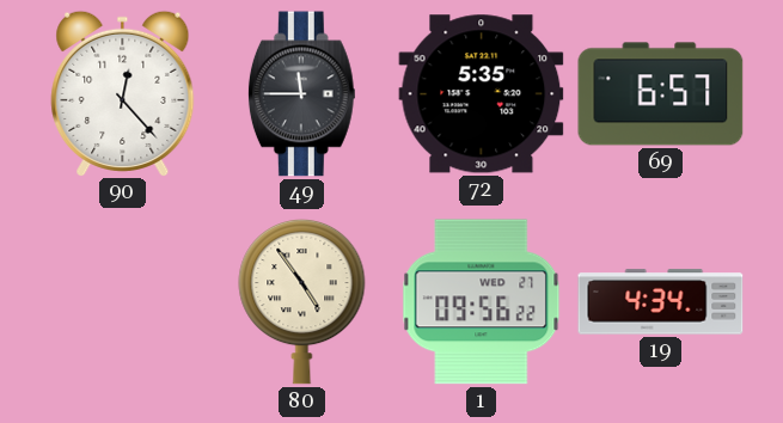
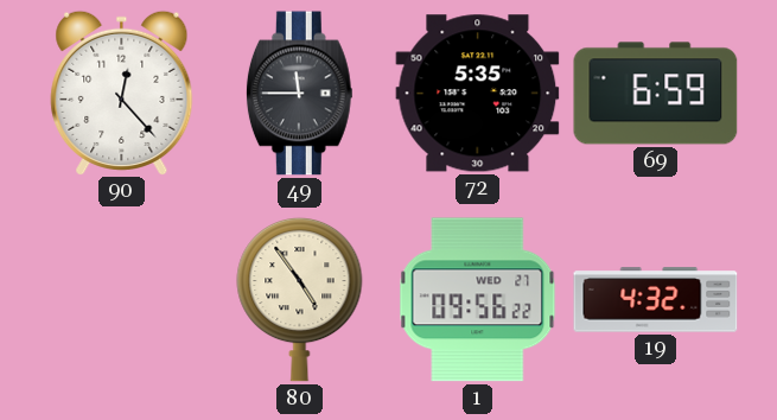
69: 6:57 -> 6:59 (656, 94)
19: 4:34 -> 4:32 (656, 300)
